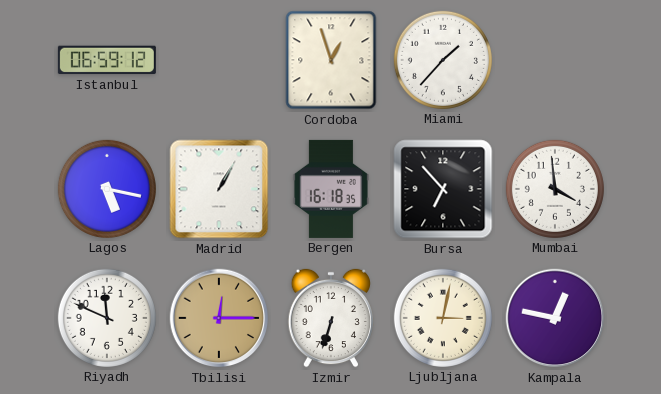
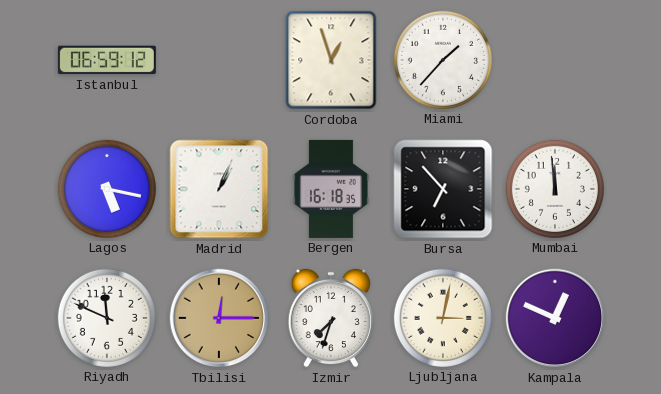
Madrid: 1:05 -> 1:04 (219, 189)
Mumbai: 3:59 -> 11:59 (555, 189)
Izmir: 6:33 -> 7:33 (331, 318)
Kampala: 12:47 -> 12:49 (555, 318)
